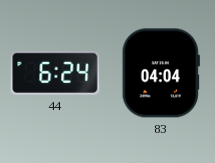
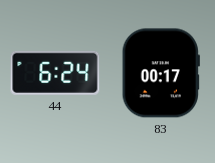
83: 04:04 -> 00:17 (161, 73)
